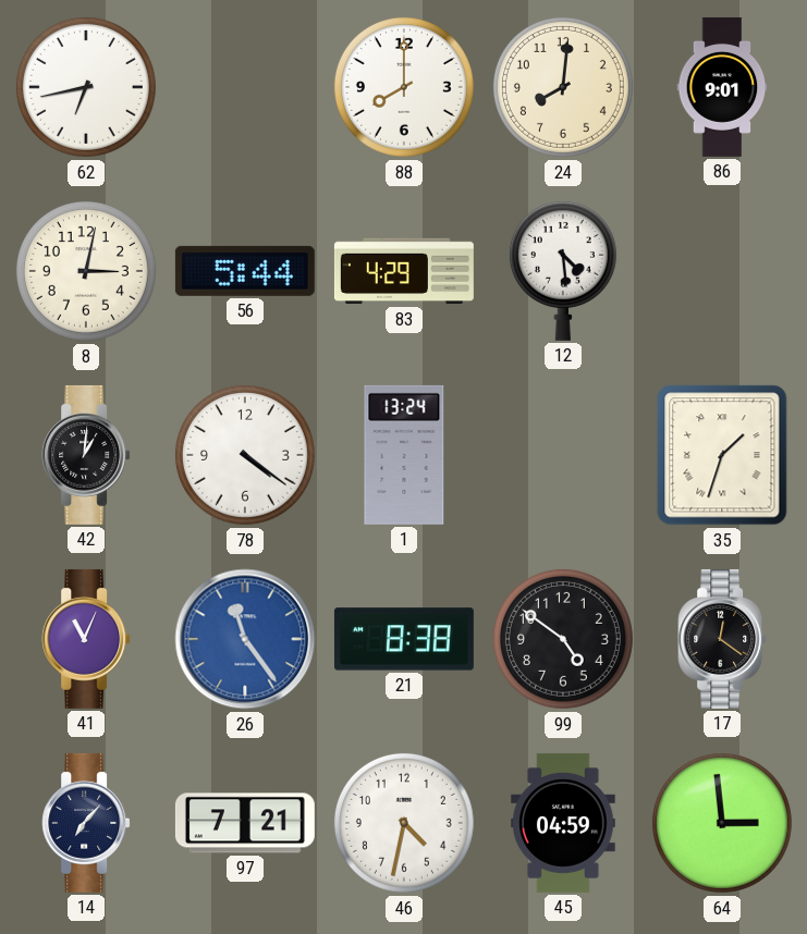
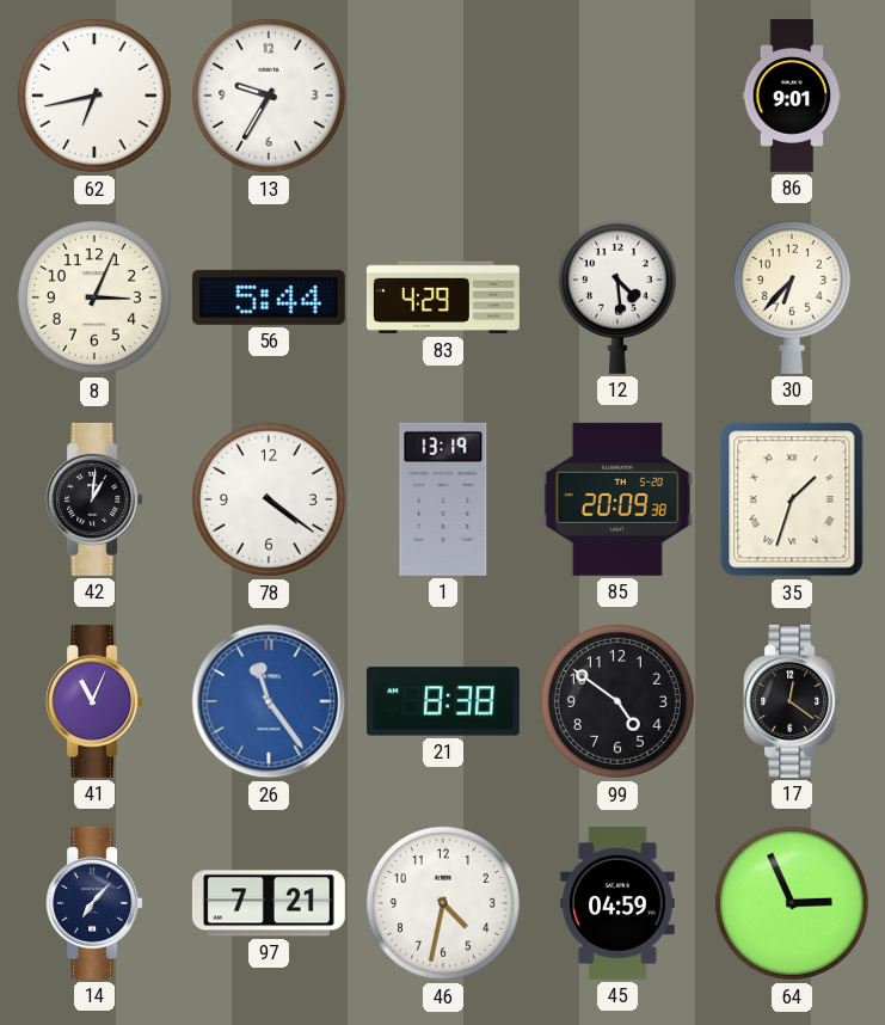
13: none -> 9:35 (269, 96)
88: 8:00 -> none (404, 87)
24: 8:01 -> none (563, 87)
8: 3:02 -> 3:04 (94, 297)
30: none -> 6:37 (792, 296)
1: 13:24 -> 13:19 (443, 499)
85: none -> 20:09 (617, 499)
64: 2:59 -> 2:56 (792, 903)
